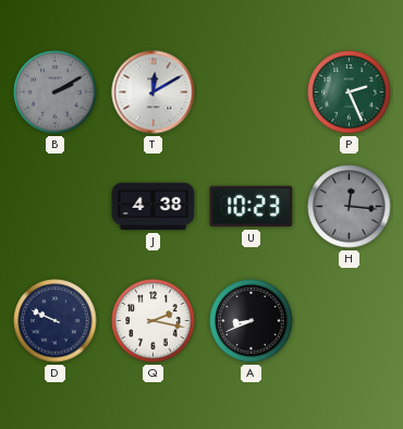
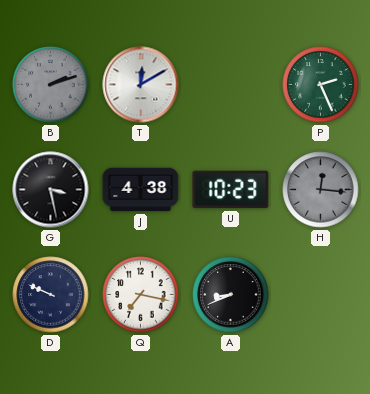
B: 2:10 -> 2:12 (51, 85)
G: none -> 3:28 (51, 190)
Q: 2:17 -> 7:17 (141, 295)
